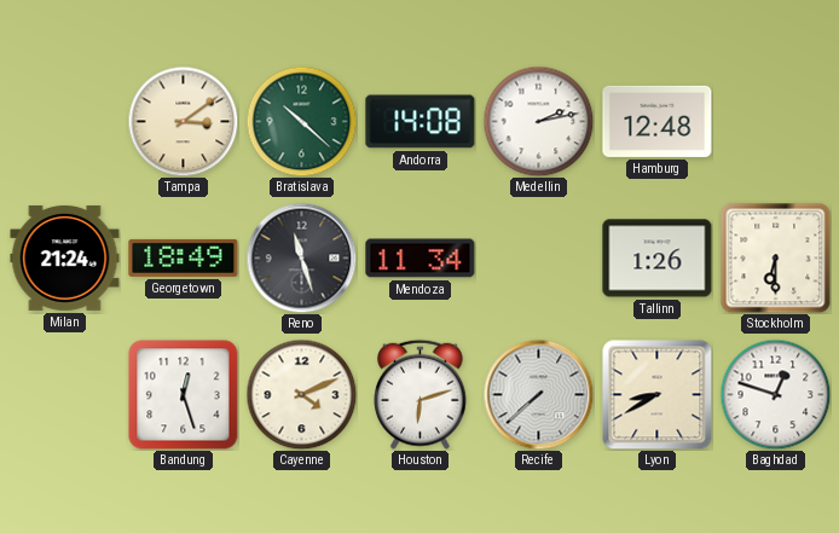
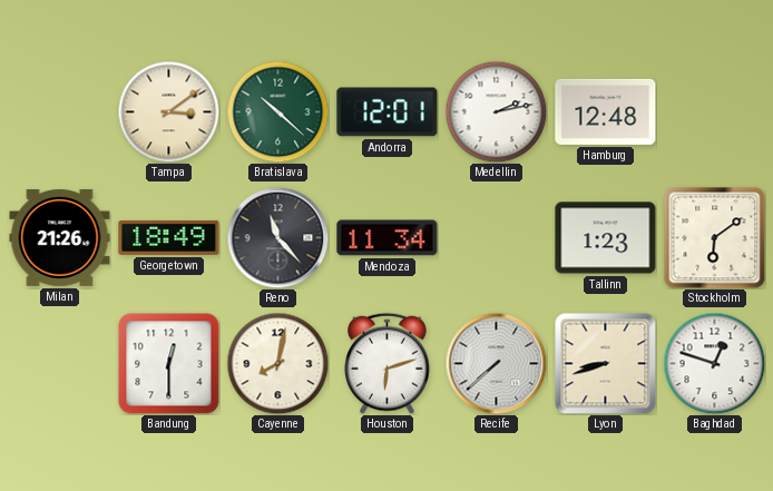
Andorra: 14:08 -> 12:01 (388, 112)
Milan: 21:24 -> 21:26 (60, 237)
Reno: 11:27 -> 11:23 (277, 237)
Tallinn: 1:26 -> 1:23 (606, 238)
Stockholm: 6:30 -> 6:09 (715, 238)
Bandung: 12:27 -> 12:30 (169, 364)
Cayenne: 4:11 -> 8:02 (277, 363)
Lyon: 8:40 -> 8:42 (605, 363)
